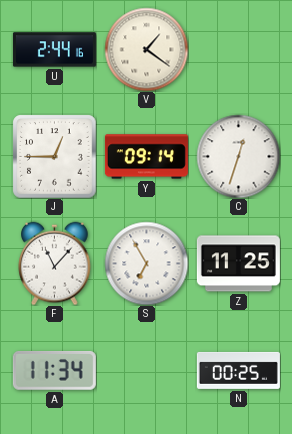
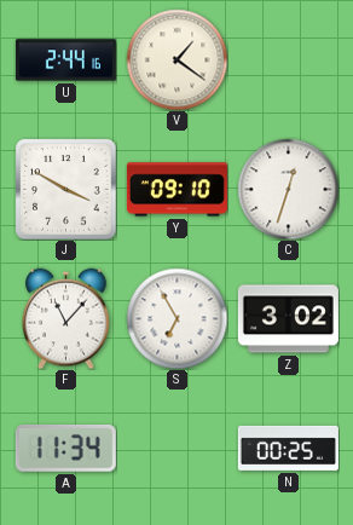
J: 12:45 -> 3:50 (65, 189)
Y: 09:14 -> 09:10 (176, 190)
Z: 11:25 -> 3:02 (288, 319)
